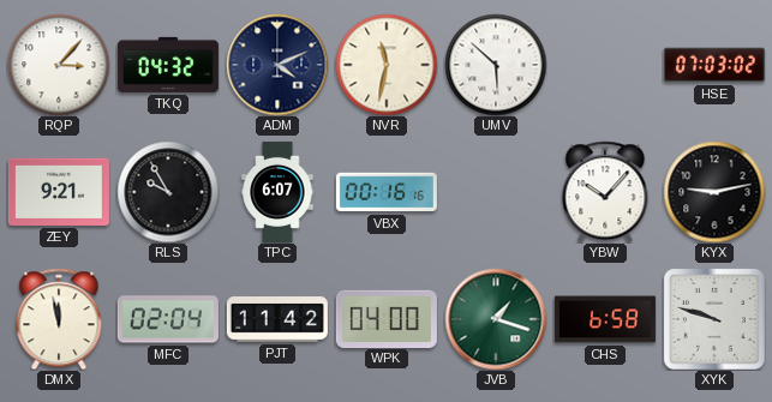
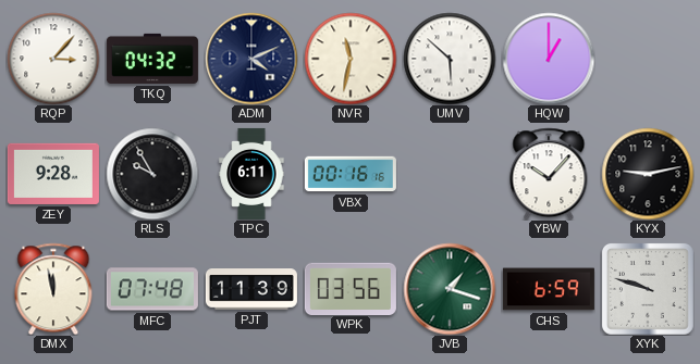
HQW: none -> 1:00 (549, 59)
HSE: 07:03 -> none (714, 65)
ZEY: 9:21 -> 9:28 (53, 174)
TPC: 6:07 -> 6:11 (251, 174)
MFC: 02:04 -> 07:48 (152, 289)
PJT: 11:42 -> 11:39 (251, 289)
WPK: 04:00 -> 03:56 (351, 288)
CHS: 6:58 -> 6:59 (549, 289)
